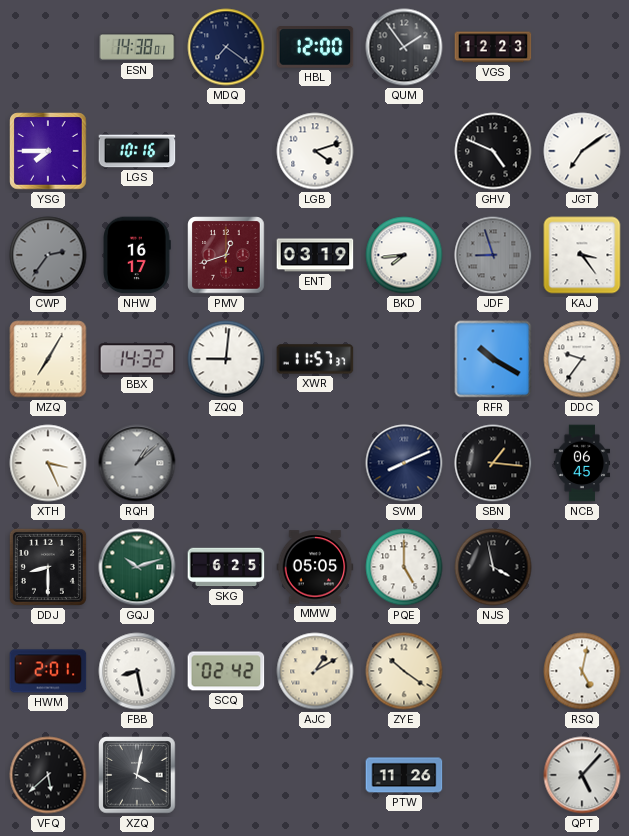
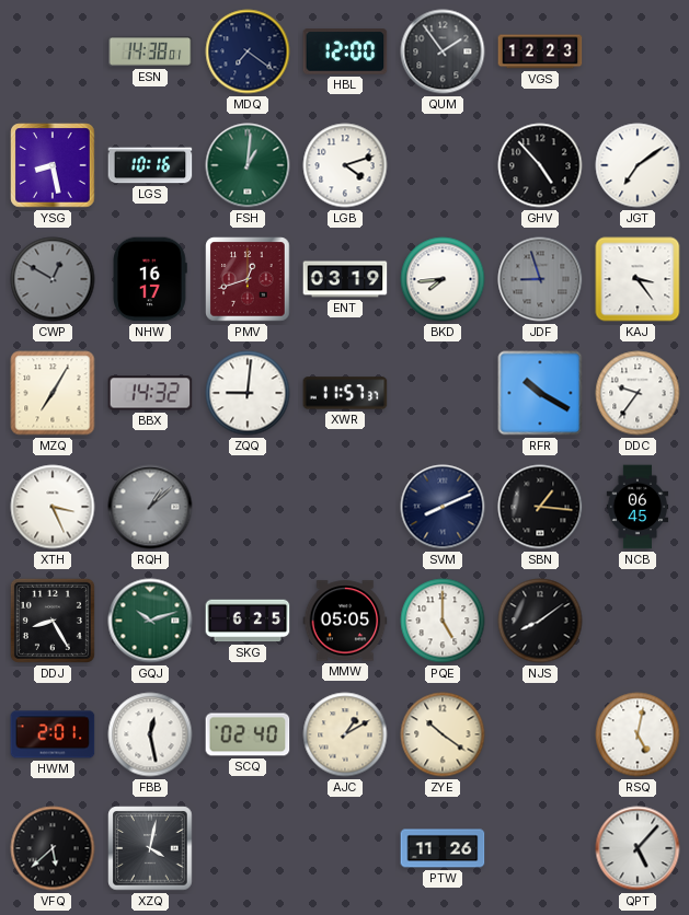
YSG: 7:45 -> 8:28 (53, 165)
FSH: none -> 1:01 (248, 165)
GHV: 4:49 -> 4:53 (540, 165)
CWP: 2:36 -> 12:50 (53, 279)
DDJ: 8:30 -> 8:25 (53, 621)
NJS: 3:58 -> 8:09 (540, 621)
FBB: 8:28 -> 12:28 (150, 734)
SCQ: 02:42 -> 02:40 (248, 734)
